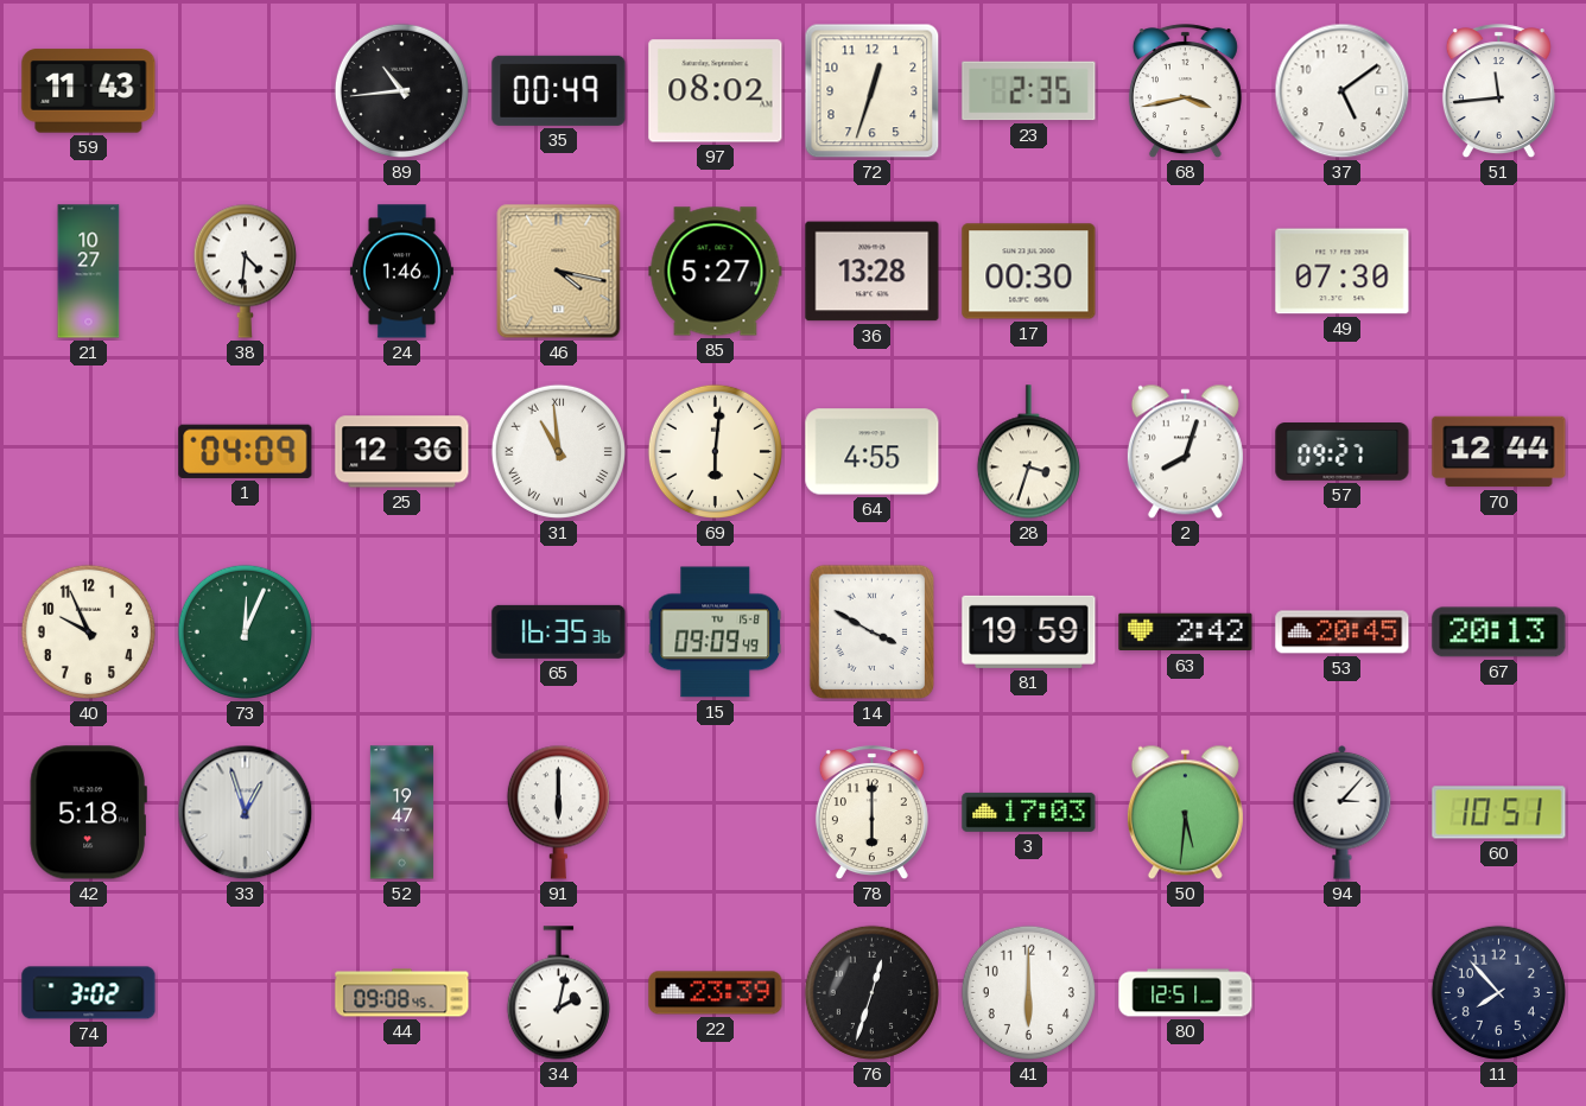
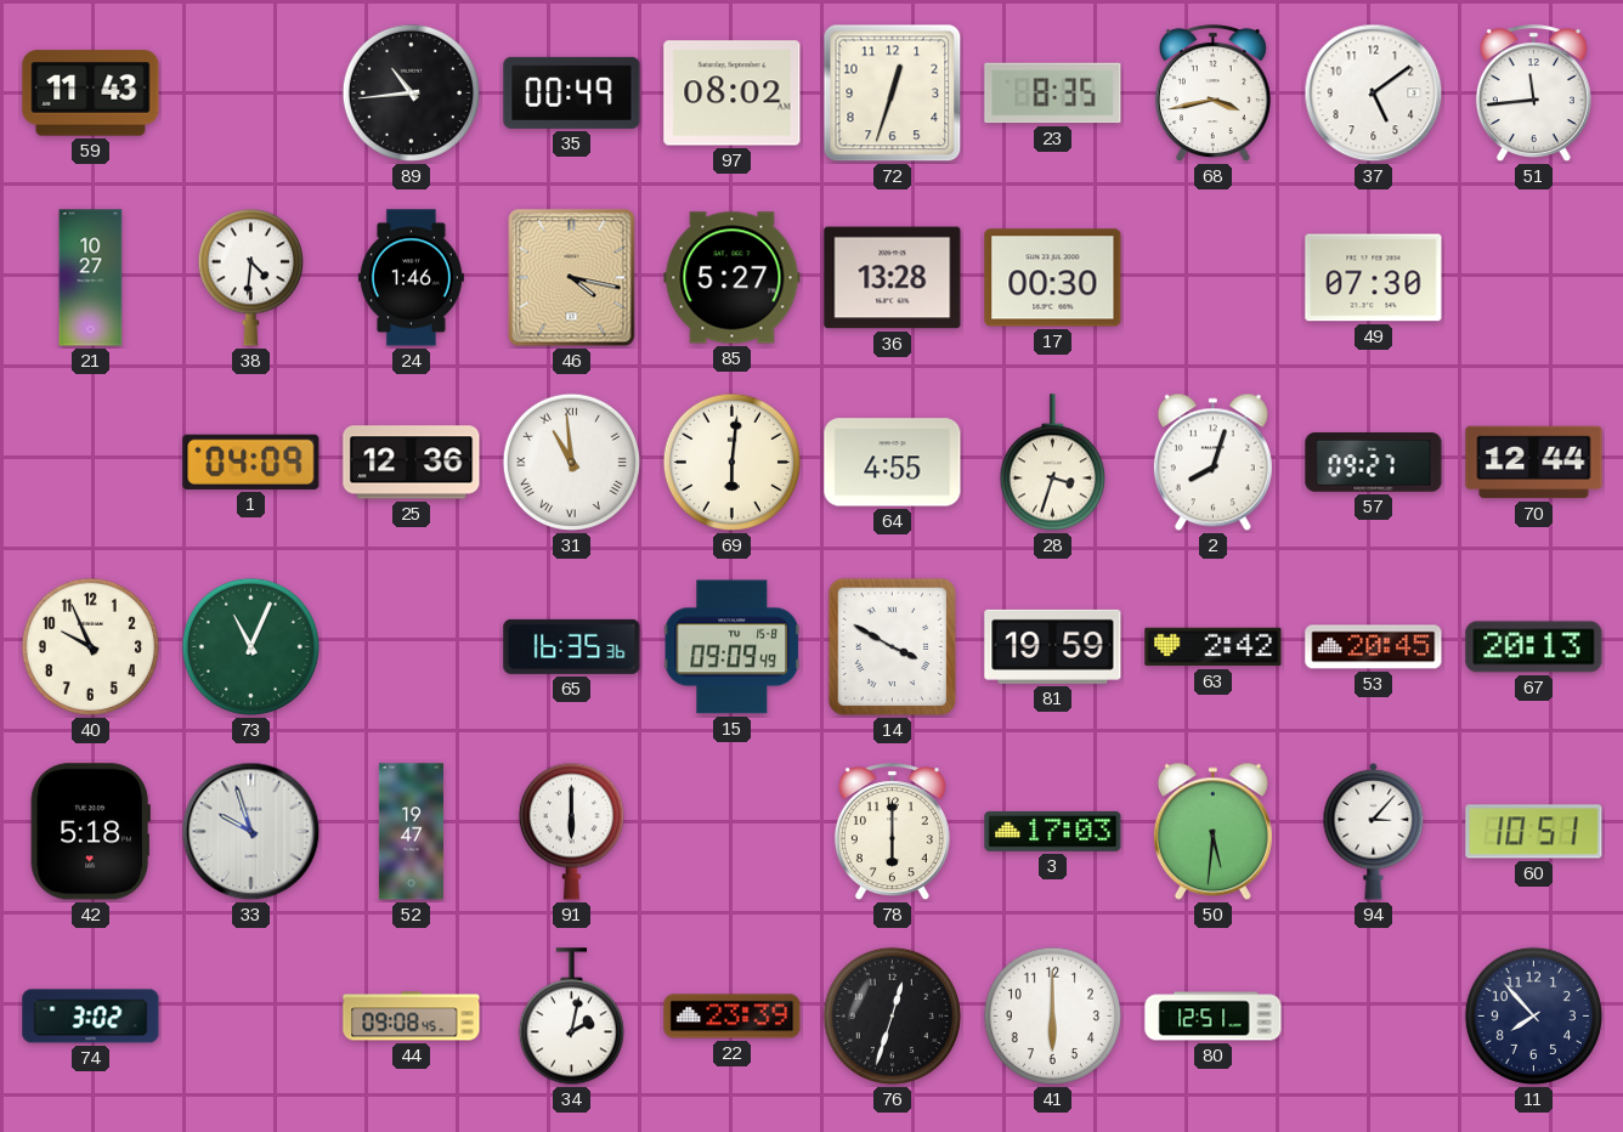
23: 2:35 -> 8:35 (1053, 94)
73: 12:04 -> 11:04 (250, 646)
33: 12:57 -> 9:57 (251, 832)
